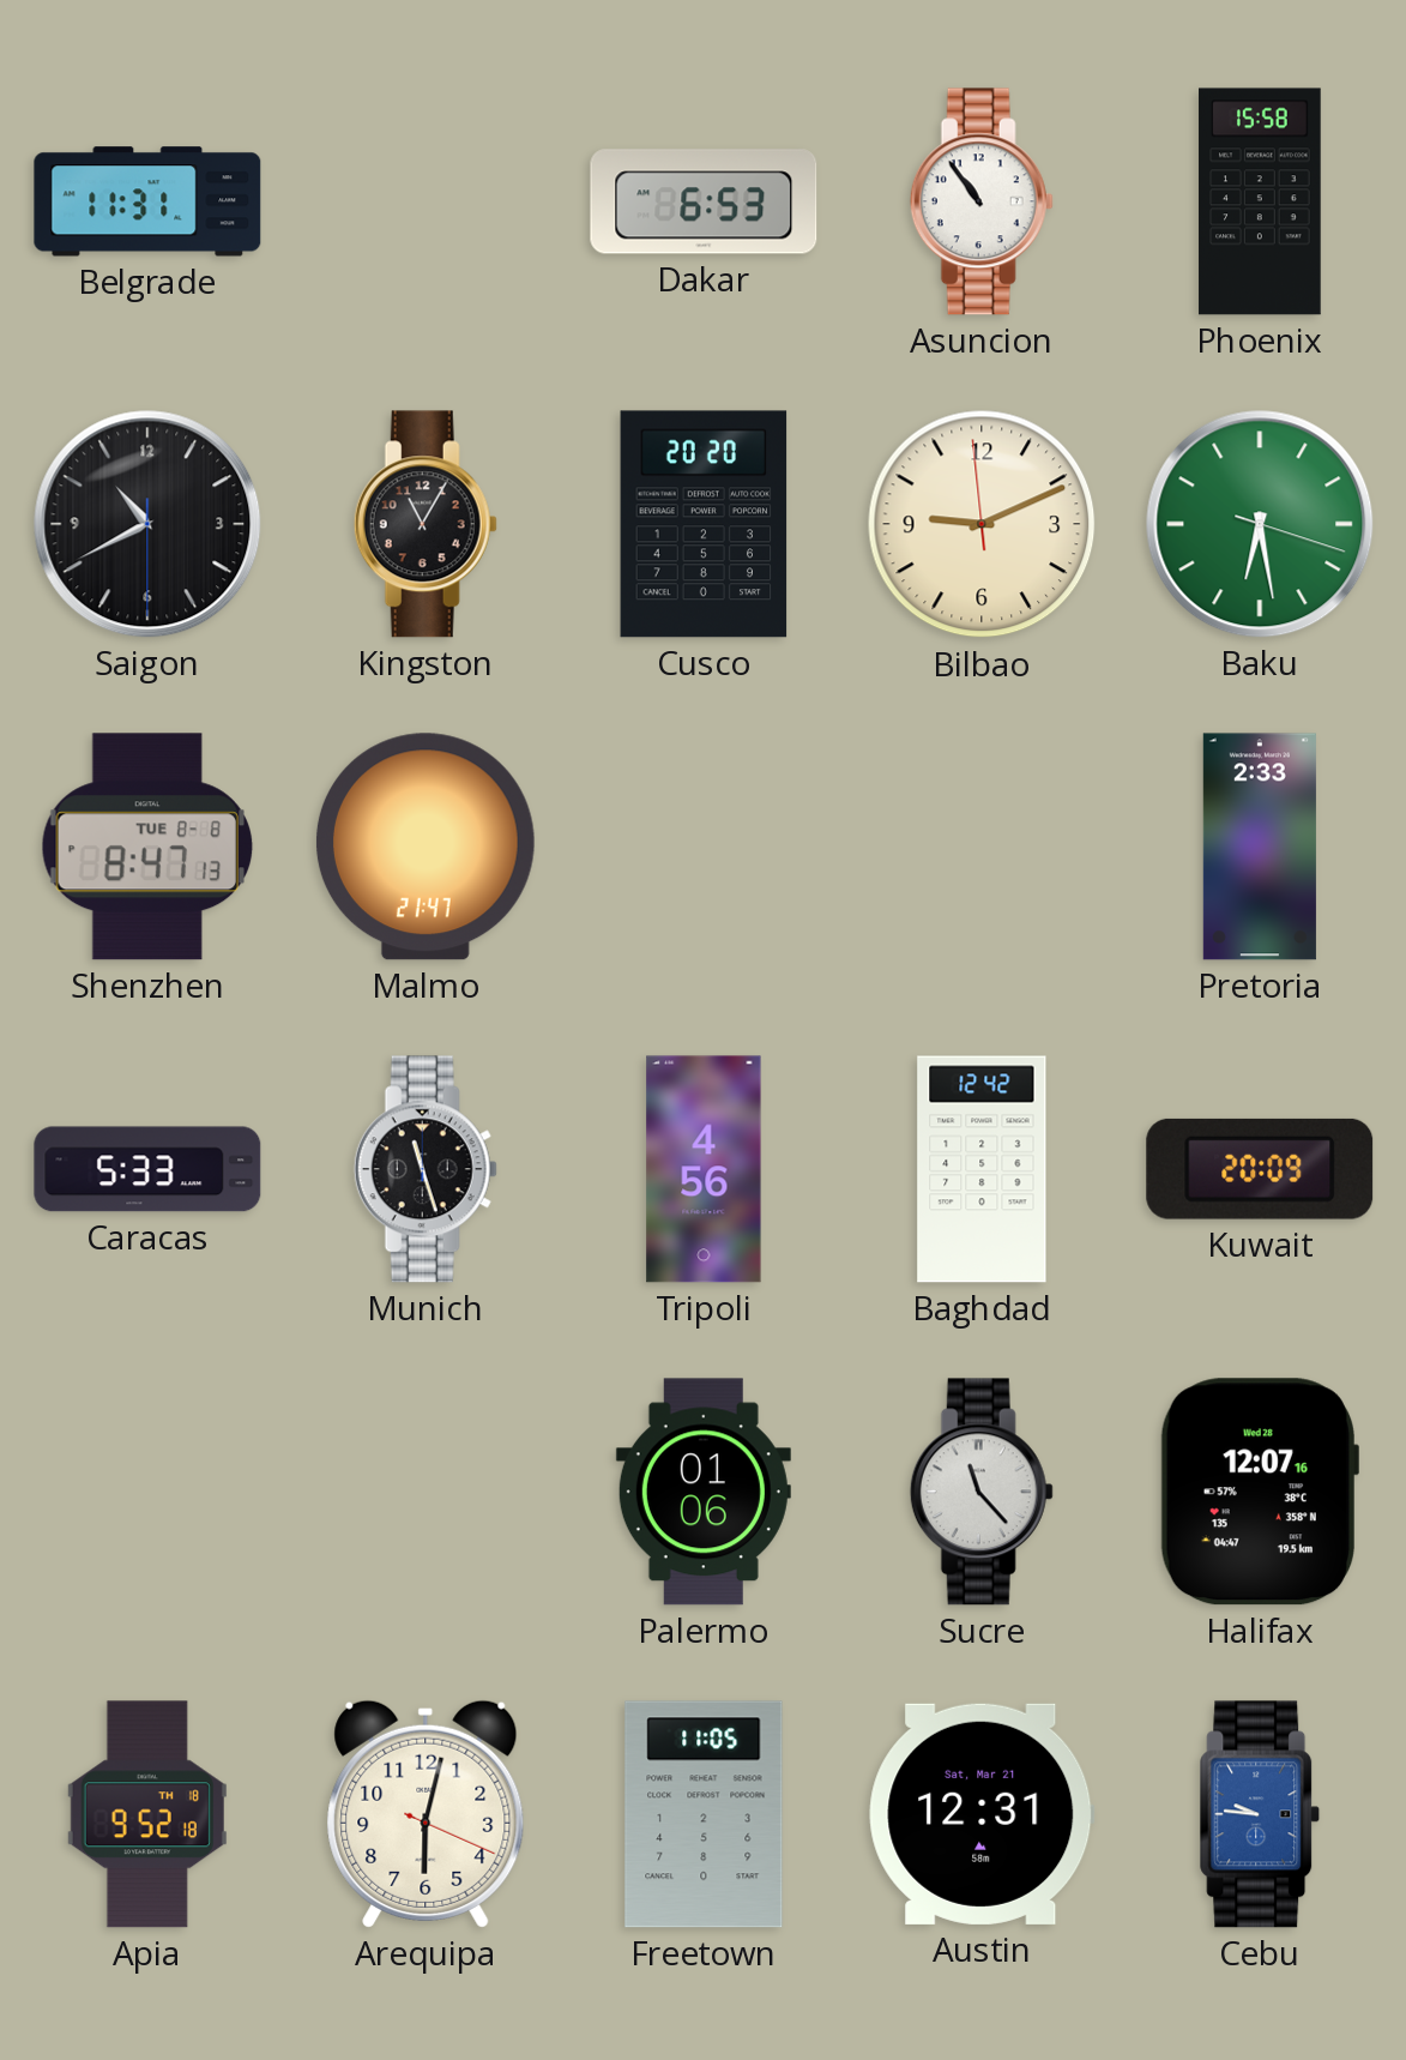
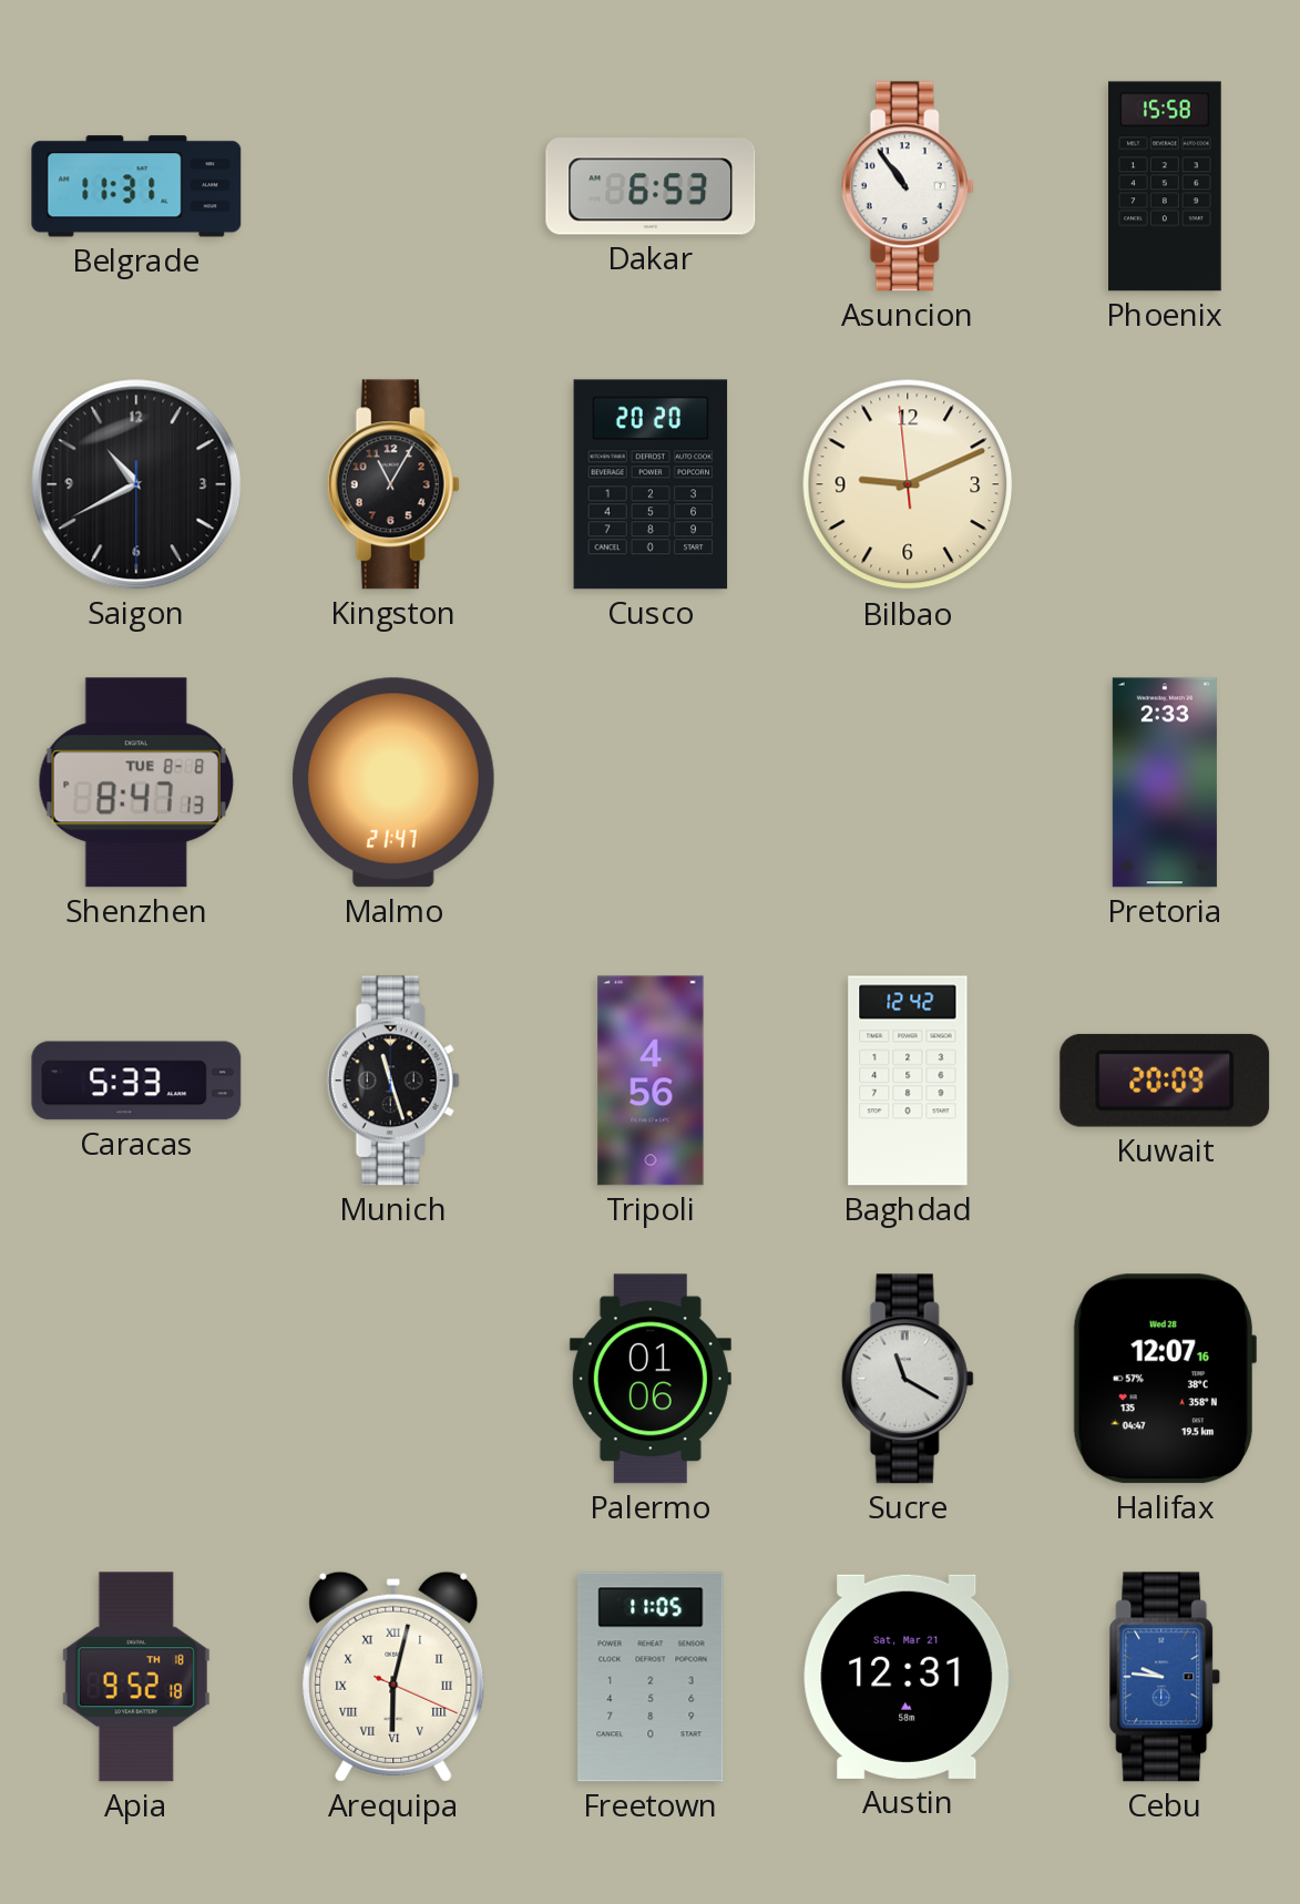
Baku: 6:28 -> none (1260, 524)
Sucre: 11:23 -> 11:20 (908, 1379)
Arequipa numerals: Arabic -> Roman (393, 1677)
